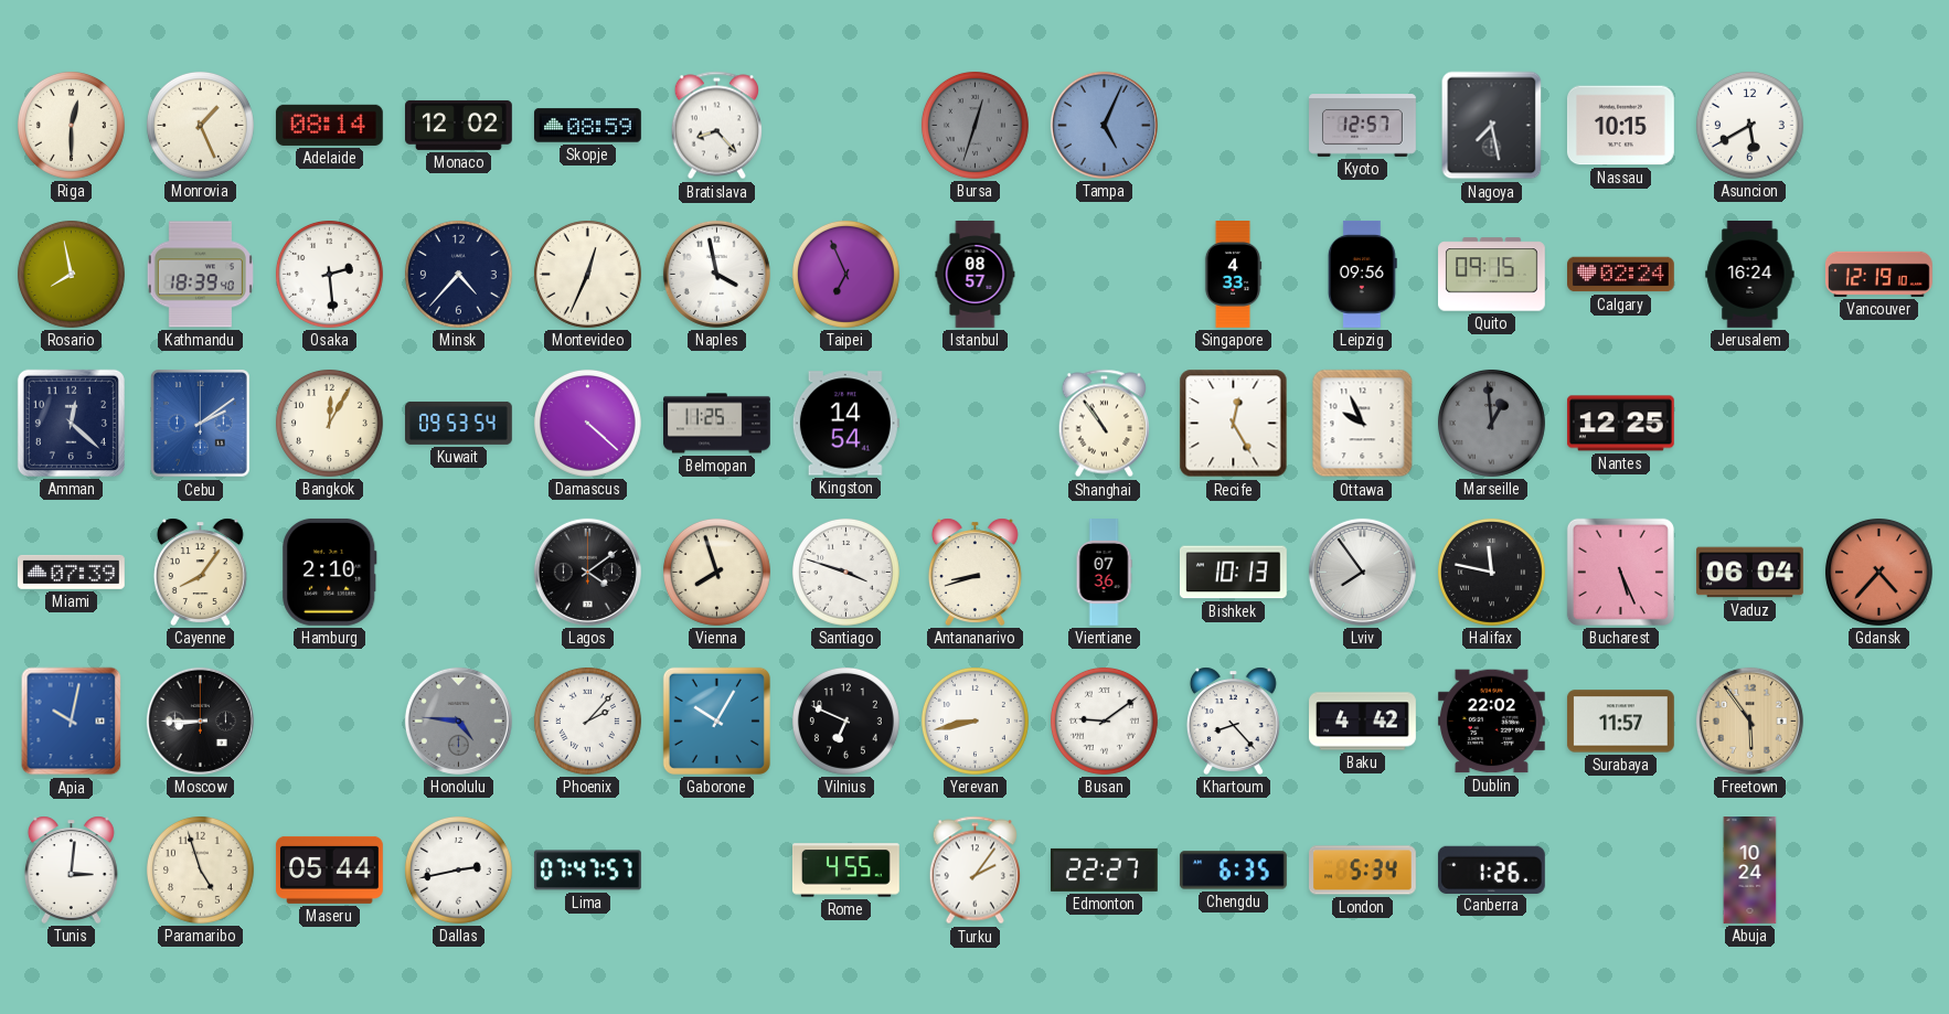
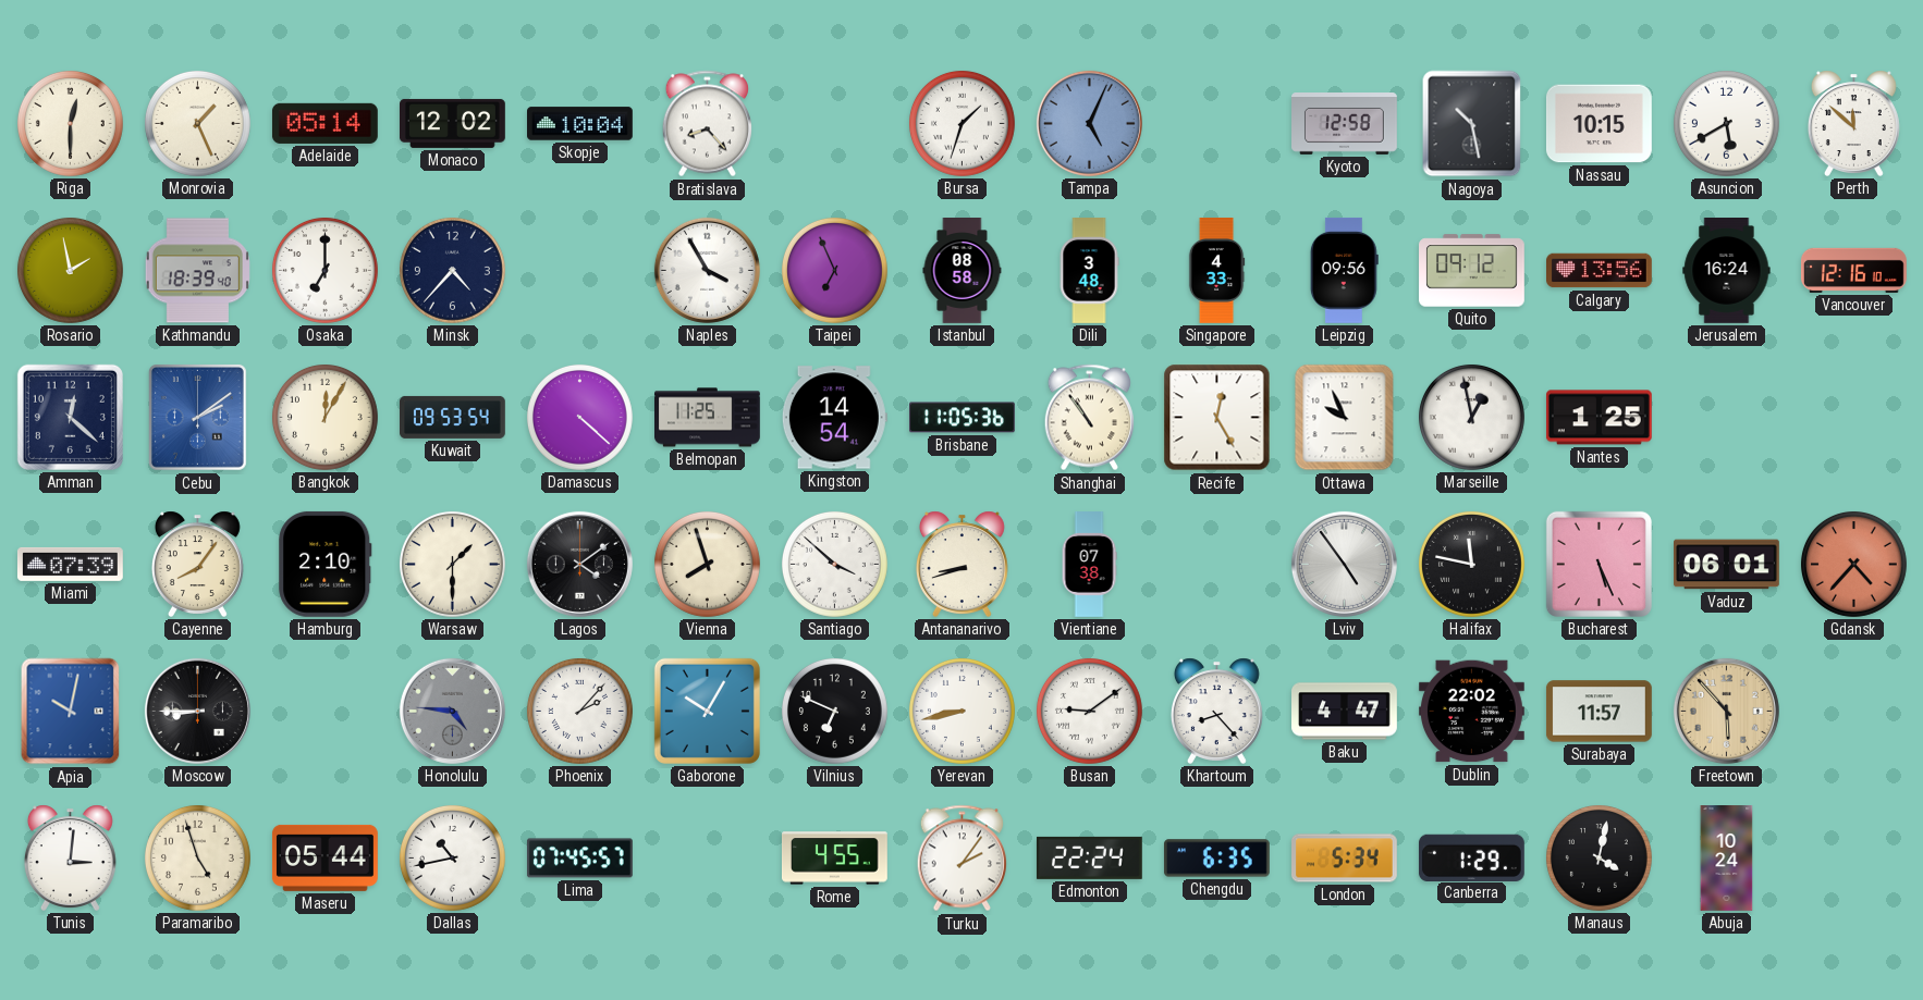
Adelaide: 08:14 -> 05:14 (324, 123)
Skopje: 08:59 -> 10:04 (580, 124)
Bursa: 12:33 -> 1:33 (962, 123)
Bursa dial: grey -> white (962, 123)
Kyoto: 12:57 -> 12:58 (1345, 124)
Nagoya: 7:28 -> 10:28 (1472, 124)
Perth: none -> 11:52 (1853, 123)
Rosario: 7:58 -> 1:58 (70, 270)
Osaka: 2:29 -> 7:00 (324, 270)
Montevideo: 12:34 -> none (587, 274)
Naples: 3:58 -> 3:55 (707, 270)
Istanbul: 08:57 -> 08:58 (963, 271)
Dili: none -> 3:48 (1089, 271)
Quito: 09:15 -> 09:12 (1472, 271)
Calgary: 02:24 -> 13:56 (1600, 271)
Vancouver: 12:19 -> 12:16 (1854, 270)
Brisbane: none -> 11:05 (963, 418)
Marseille: 12:59 -> 12:58 (1471, 417)
Marseille dial: grey -> white (1471, 417)
Nantes: 12:25 -> 1:25 (1599, 418)
Warsaw: none -> 1:30 (452, 564)
Santiago: 3:48 -> 3:52 (834, 564)
Vientiane: 07:36 -> 07:38 (1089, 565)
Bishkek: 10:13 -> none (1233, 573)
Lviv: 7:54 -> 4:54 (1344, 564)
Vaduz: 06:04 -> 06:01 (1727, 565)
Baku: 4:42 -> 4:47 (1345, 712)
Freetown: 5:54 -> 5:53 (1726, 711)
Dallas: 2:43 -> 10:43 (452, 857)
Lima: 07:47 -> 07:45 (579, 859)
Edmonton: 22:27 -> 22:24 (1089, 857)
Canberra: 1:26 -> 1:29 (1471, 857)
Manaus: none -> 4:02 (1599, 857)
